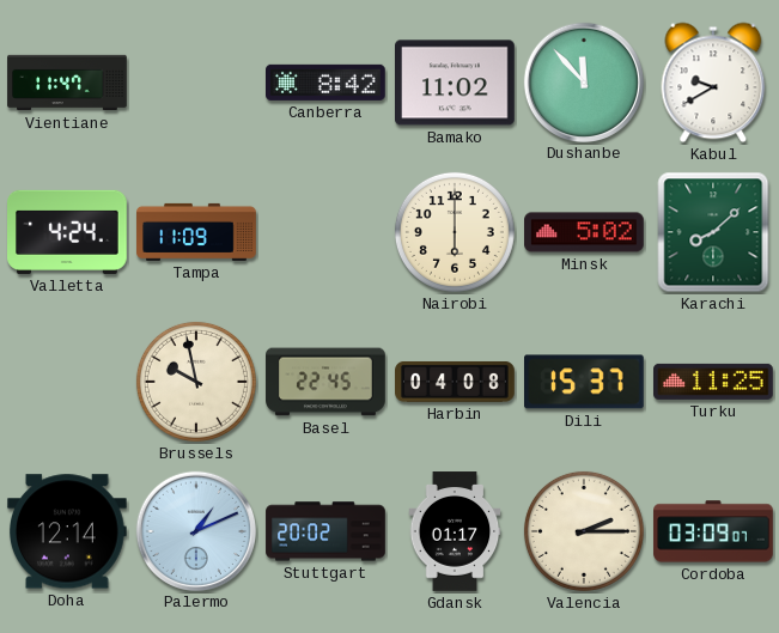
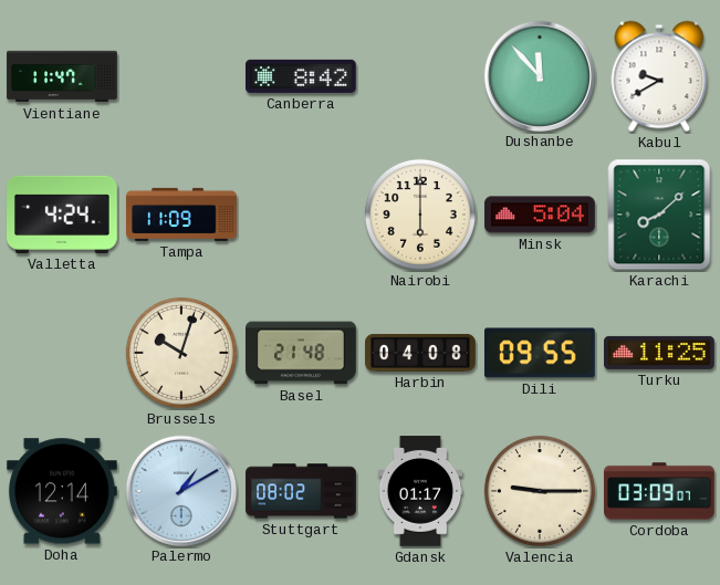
Bamako: 11:02 -> none (456, 83)
Minsk: 5:02 -> 5:04 (540, 215)
Brussels: 9:58 -> 10:03 (181, 353)
Basel: 22:45 -> 21:48 (301, 353)
Dili: 15:37 -> 09:55 (541, 353)
Palermo: 1:11 -> 1:10 (180, 490)
Stuttgart: 20:02 -> 08:02 (301, 491)
Valencia: 2:15 -> 9:15 (540, 491)
